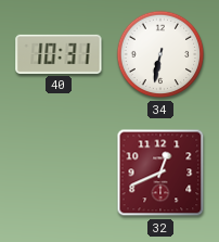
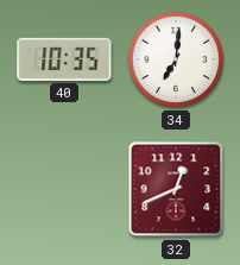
40: 10:31 -> 10:35 (64, 59)
34: 6:32 -> 7:01 (176, 59)
